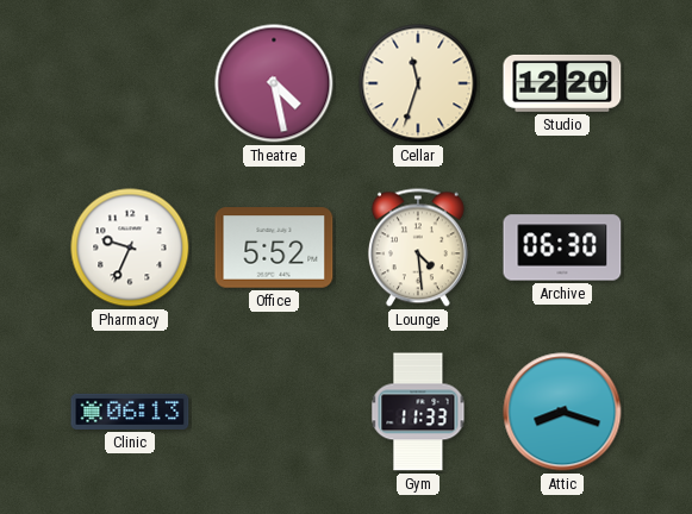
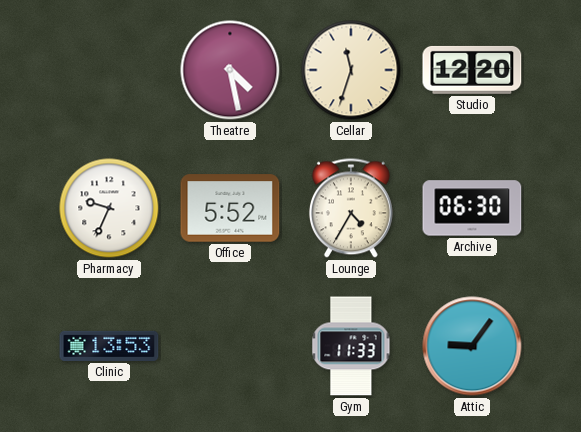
Lounge: 4:29 -> 4:35 (351, 208)
Clinic: 06:13 -> 13:53 (109, 346)
Attic: 8:18 -> 9:06 (472, 346)
